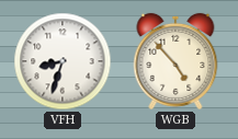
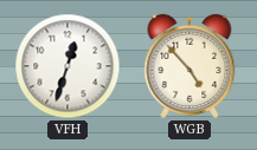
VFH: 8:33 -> 12:33 (68, 66)
